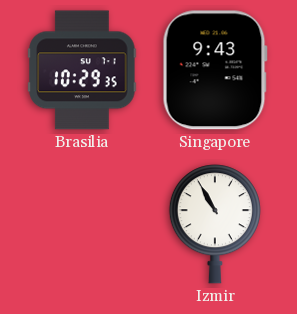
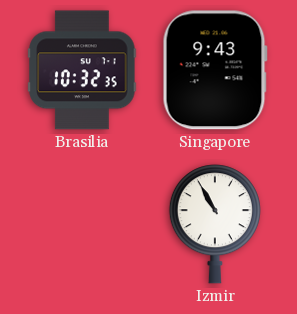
Brasilia: 10:29 -> 10:32 (82, 70)
